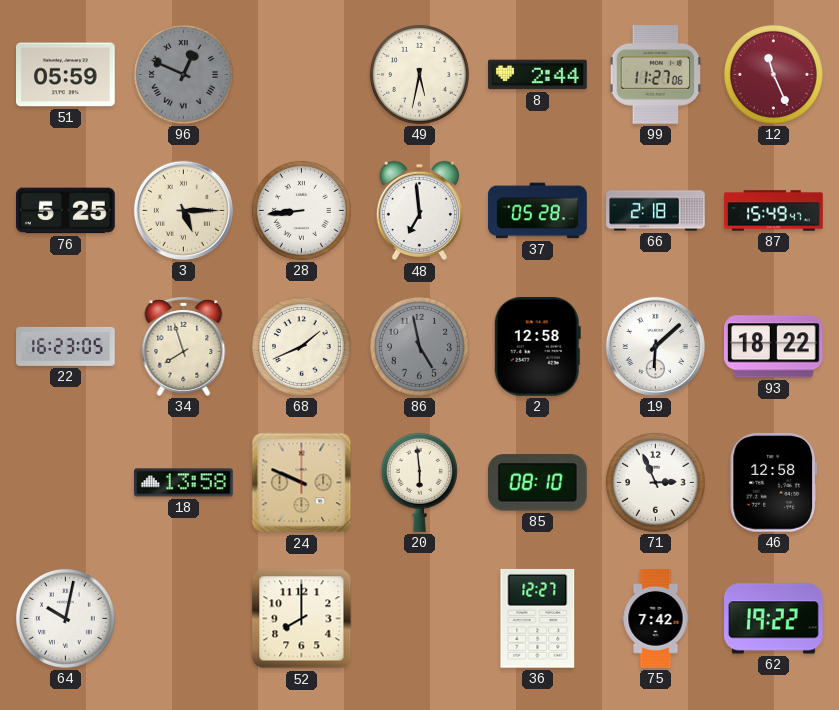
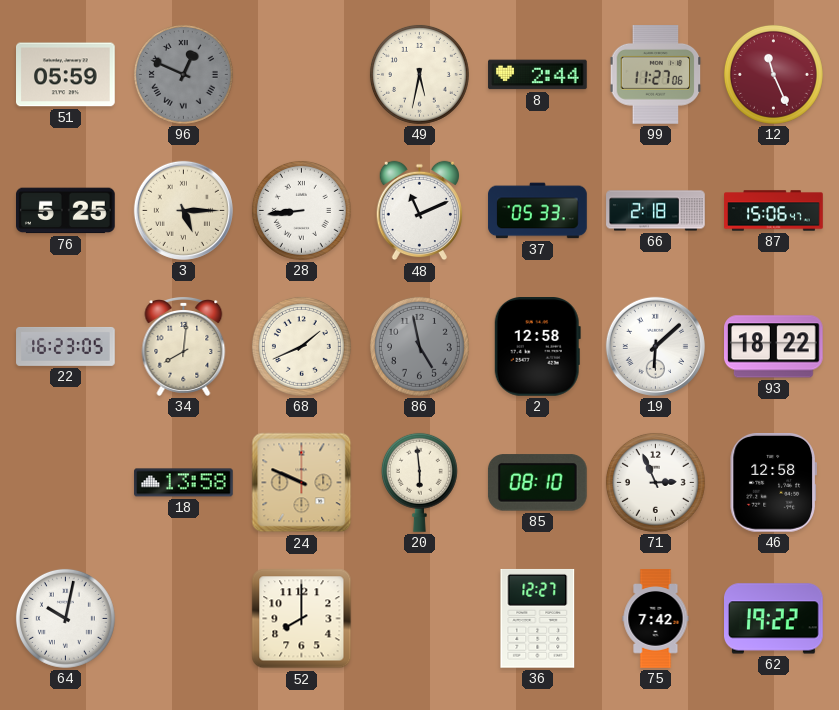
48: 6:59 -> 11:11 (419, 211)
37: 05:28 -> 05:33 (538, 211)
87: 15:49 -> 15:06 (774, 211)
34: 7:57 -> 8:01 (184, 347)
